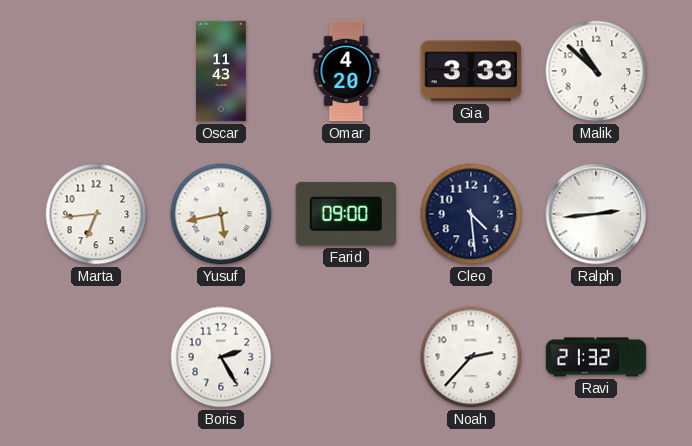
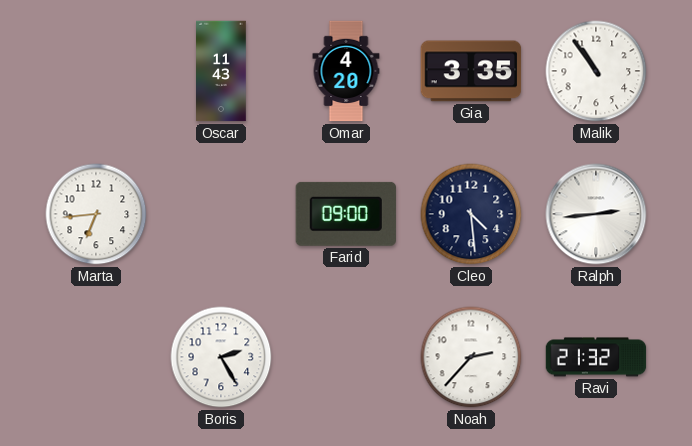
Gia: 3:33 -> 3:35 (471, 71)
Malik: 10:52 -> 10:54 (596, 71)
Yusuf: 5:43 -> none (221, 214)
